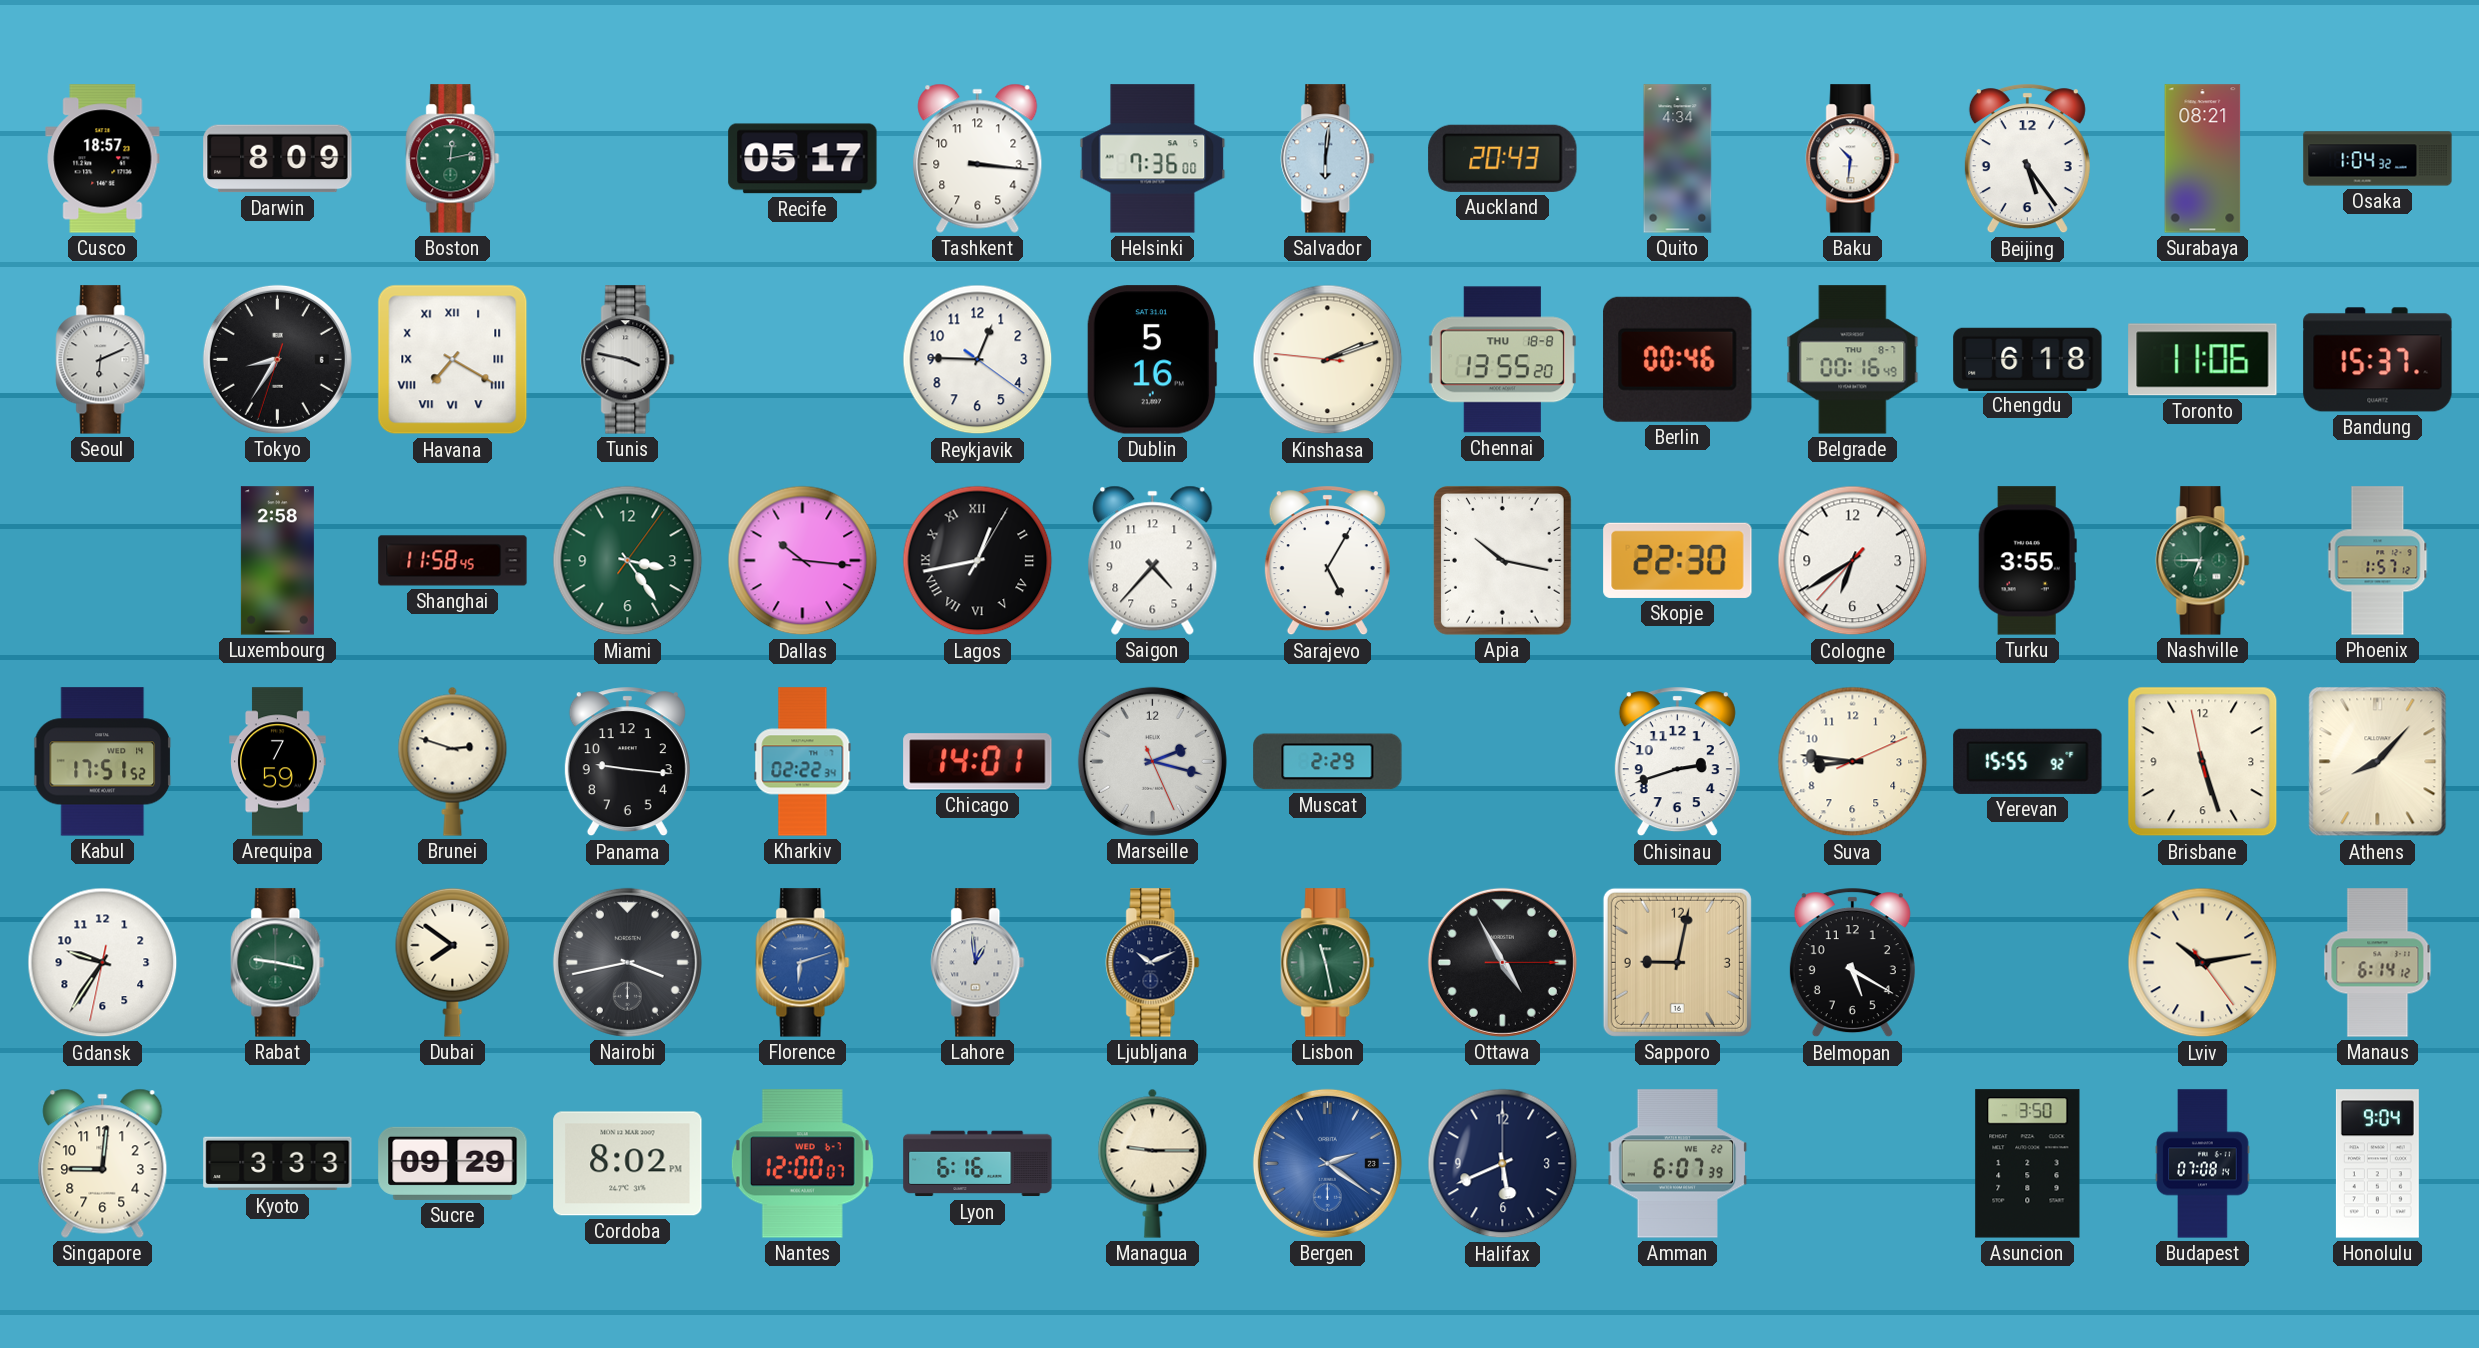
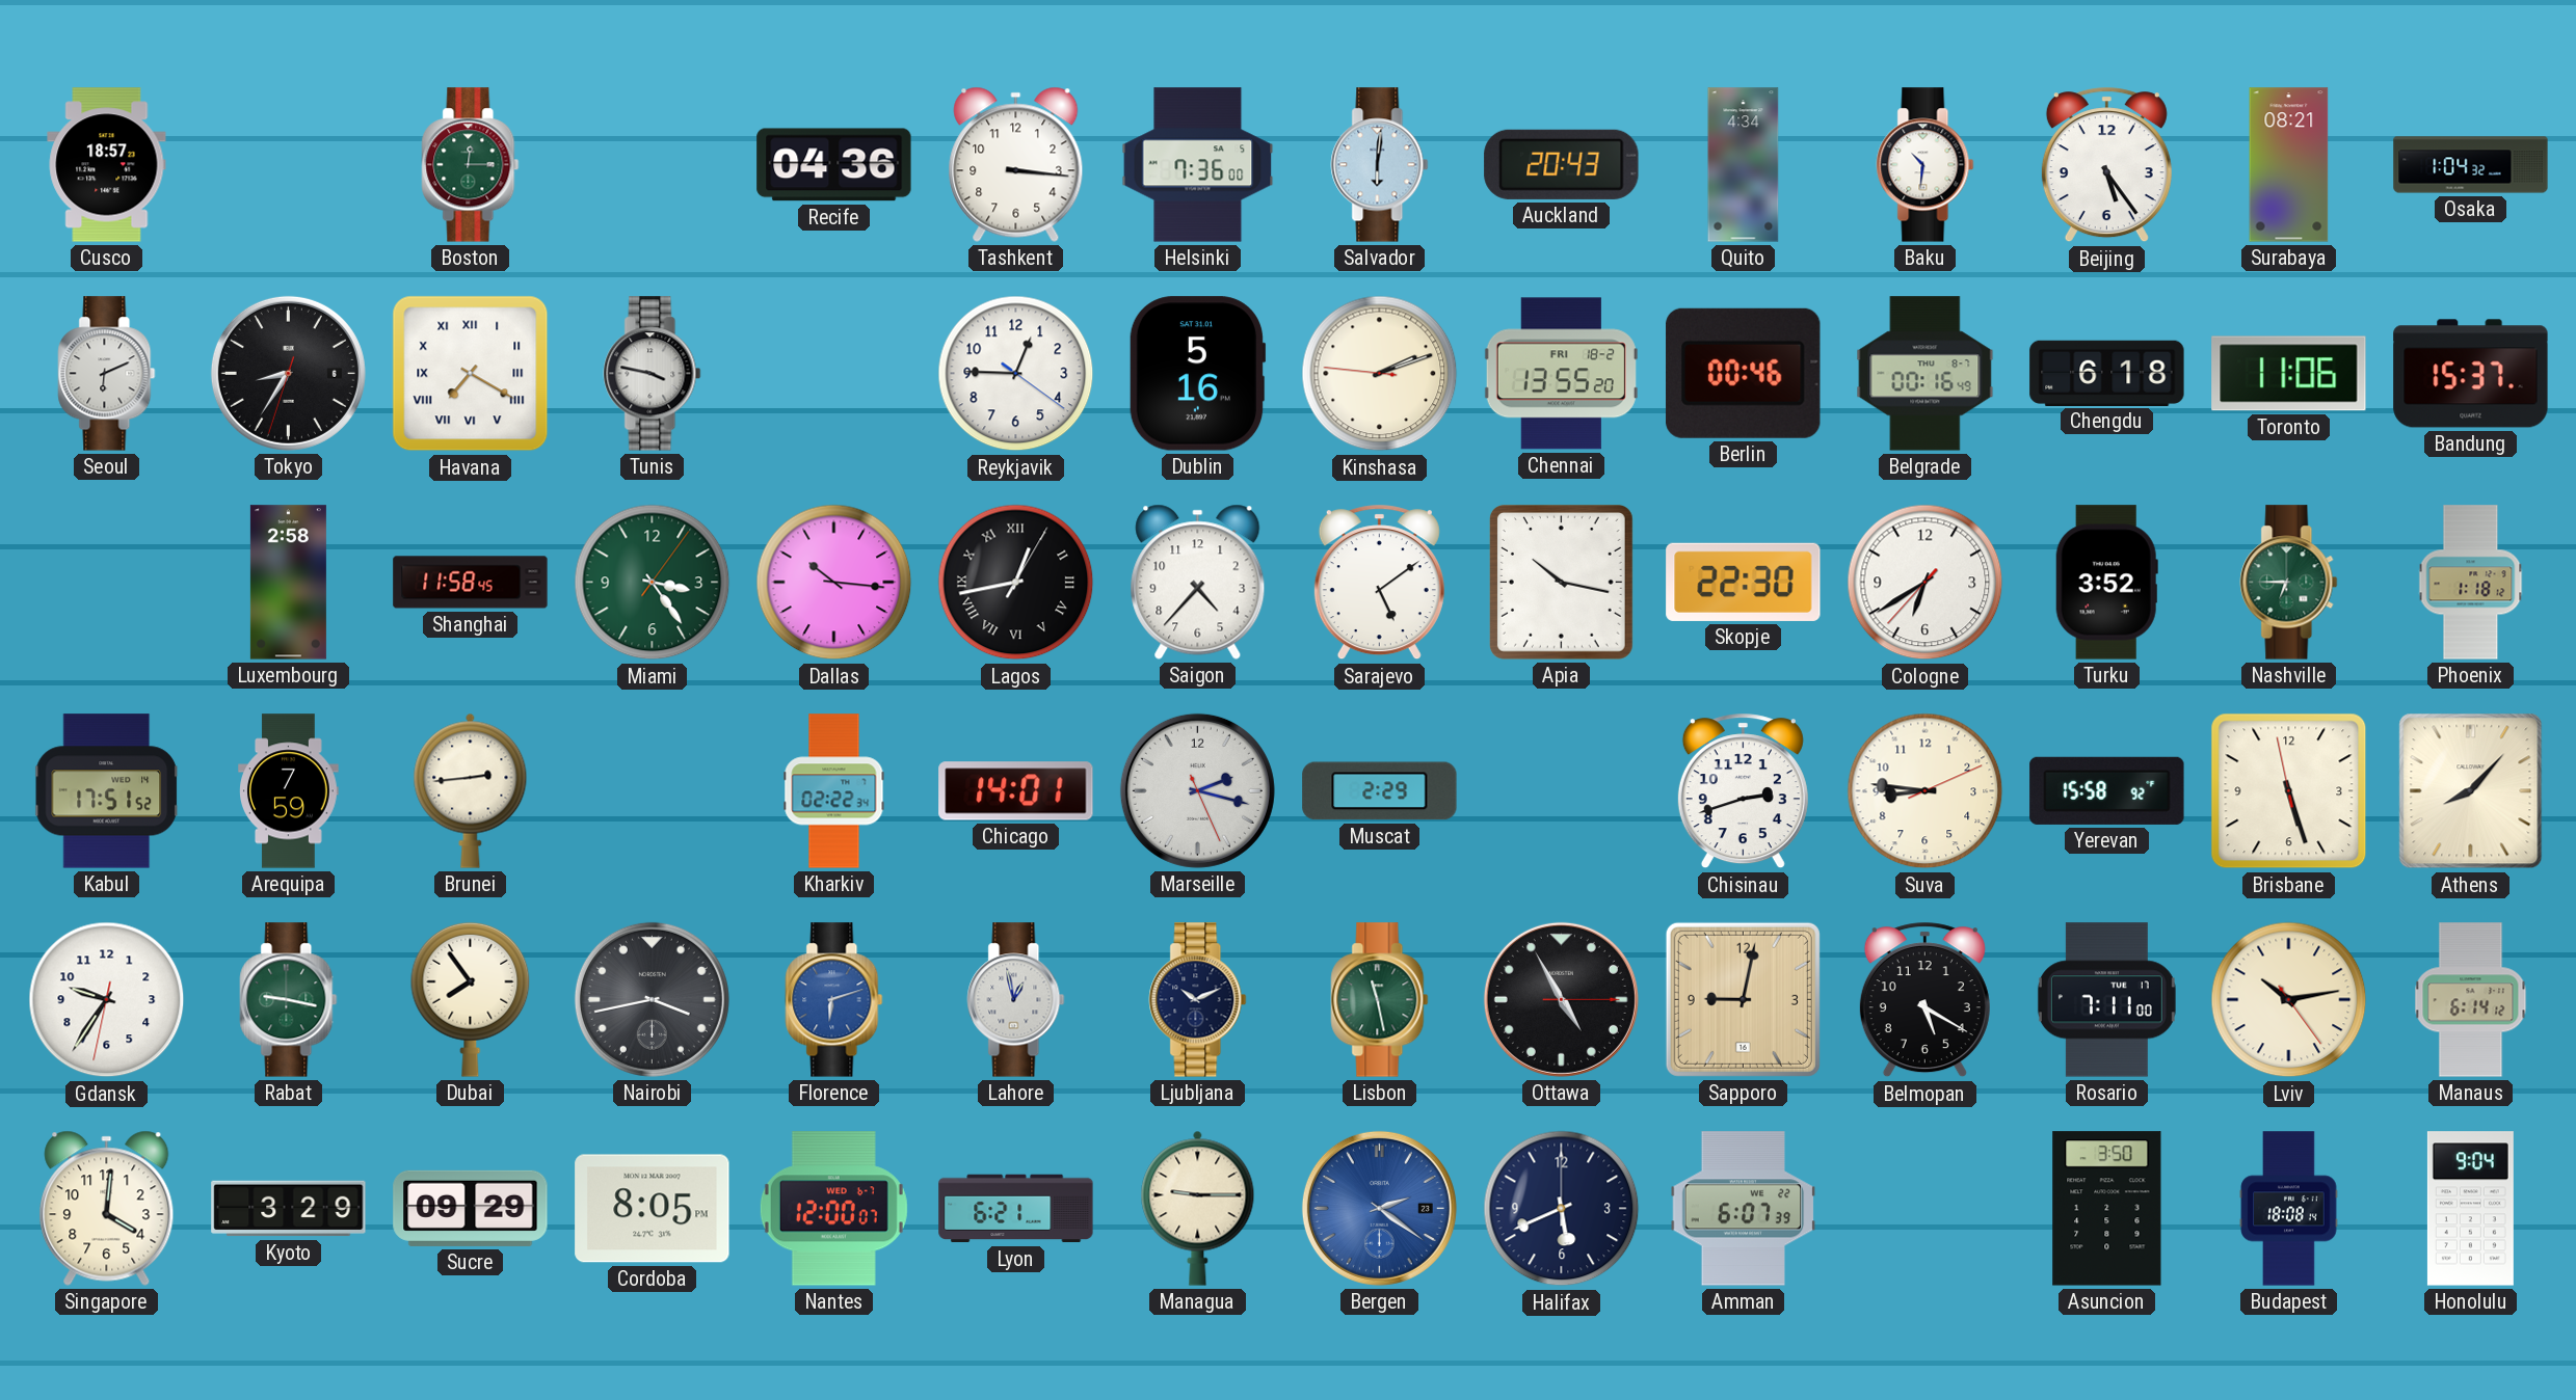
Darwin: 8:09 -> none (278, 159)
Boston: 12:13 -> 12:15 (471, 165)
Recife: 05:17 -> 04:36 (834, 165)
Chennai date: THU 18-8 -> FRI 18-2 (1561, 374)
Sarajevo: 5:05 -> 5:09 (1379, 583)
Turku: 3:55 -> 3:52 (2106, 583)
Phoenix: 1:57 -> 1:18 (2471, 583)
Brunei: 2:48 -> 2:44 (471, 790)
Panama: 9:16 -> none (627, 762)
Yerevan: 15:55 -> 15:58 (2107, 790)
Dubai: 7:51 -> 7:54 (471, 999)
Lahore: 12:59 -> 12:58 (1016, 1000)
Rosario: none -> 7:11 (2106, 1000)
Singapore: 9:01 -> 4:01 (107, 1208)
Kyoto: 3:33 -> 3:29 (289, 1209)
Cordoba: 8:02 -> 8:05 (653, 1209)
Lyon: 6:16 -> 6:21 (1016, 1209)
Budapest: 07:08 -> 18:08 (2289, 1209)
